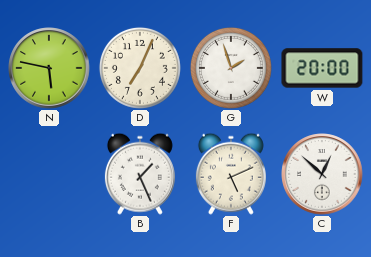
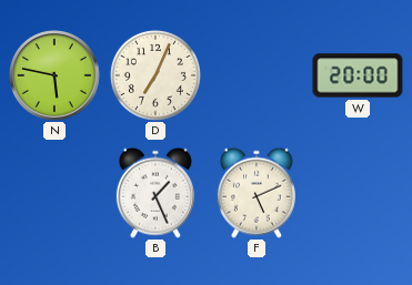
G: 1:57 -> none (231, 68)
C: 12:52 -> none (322, 174)
